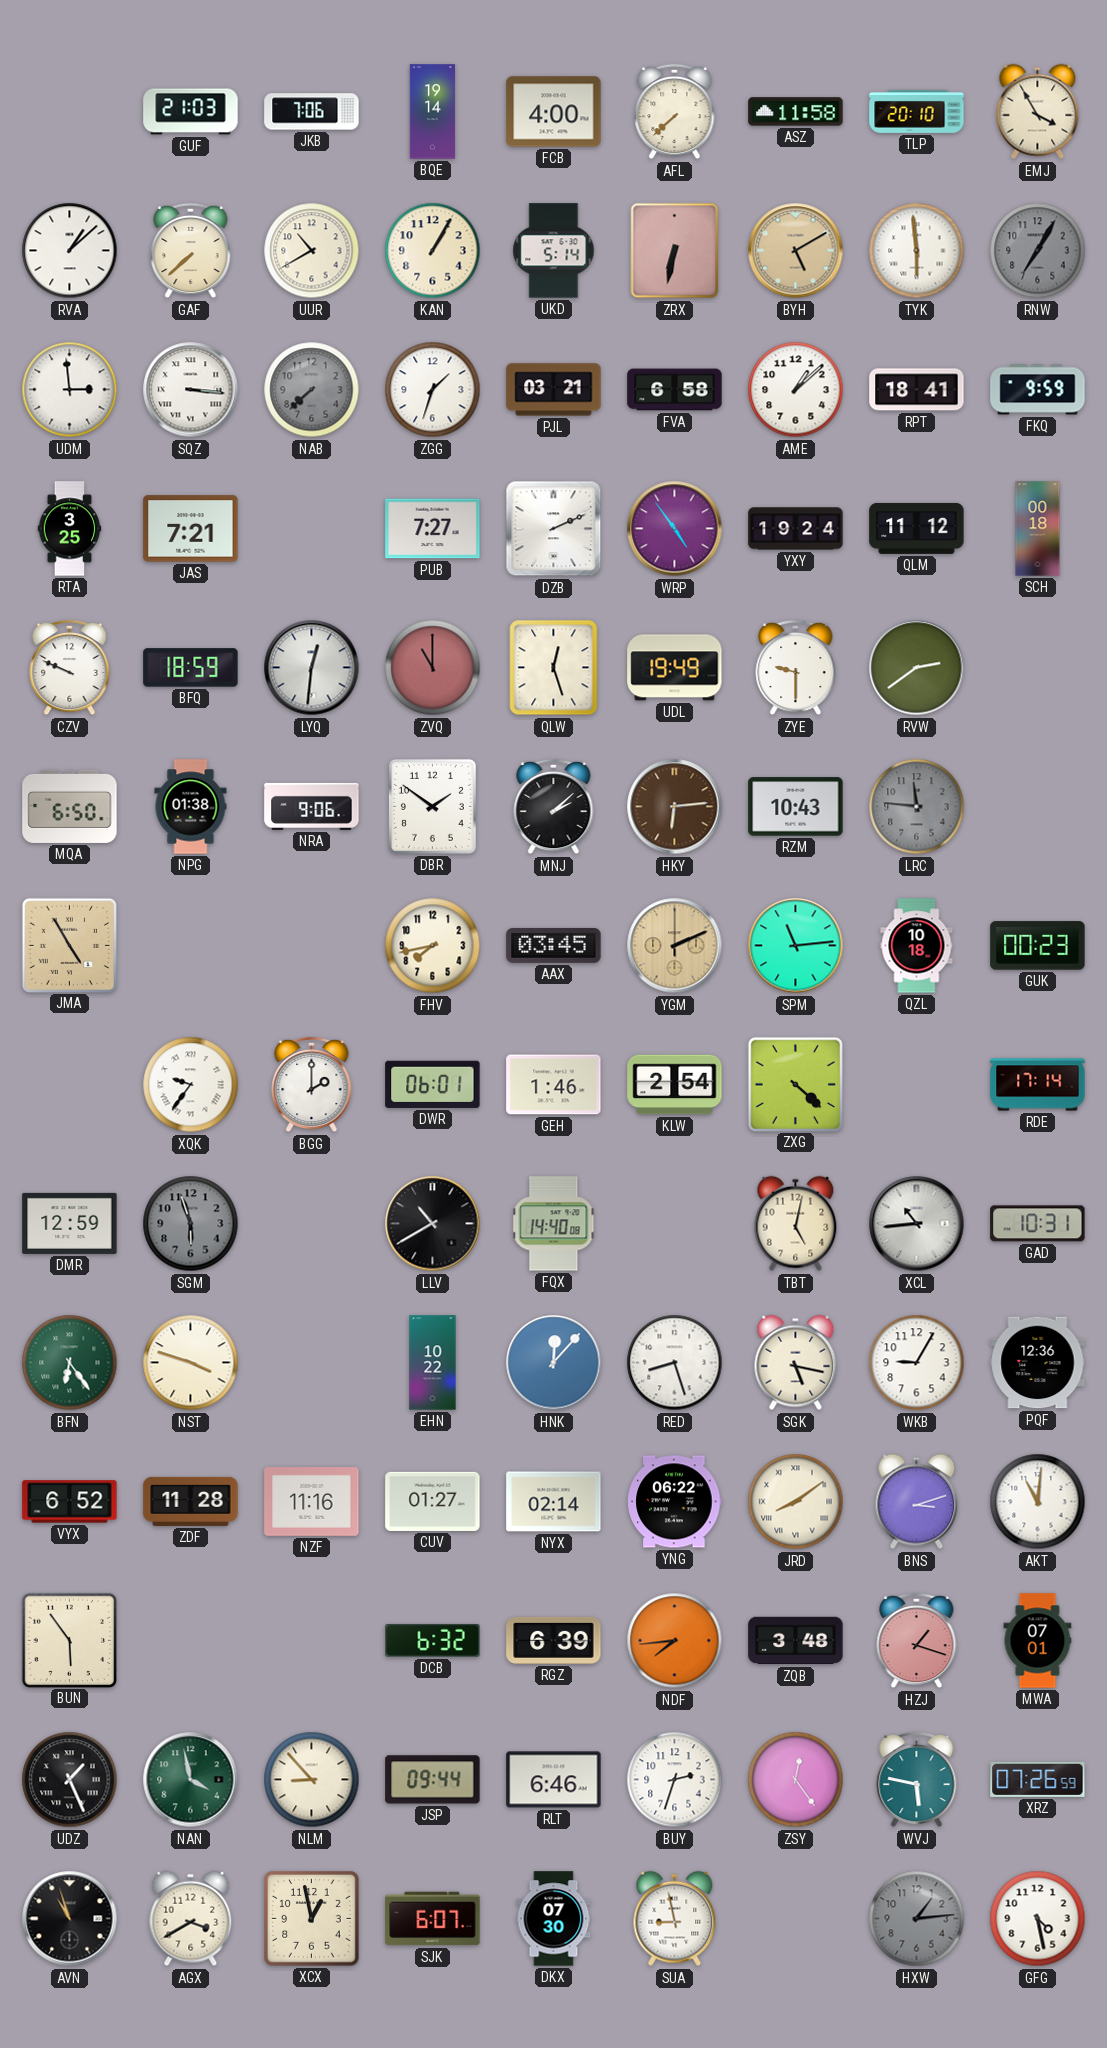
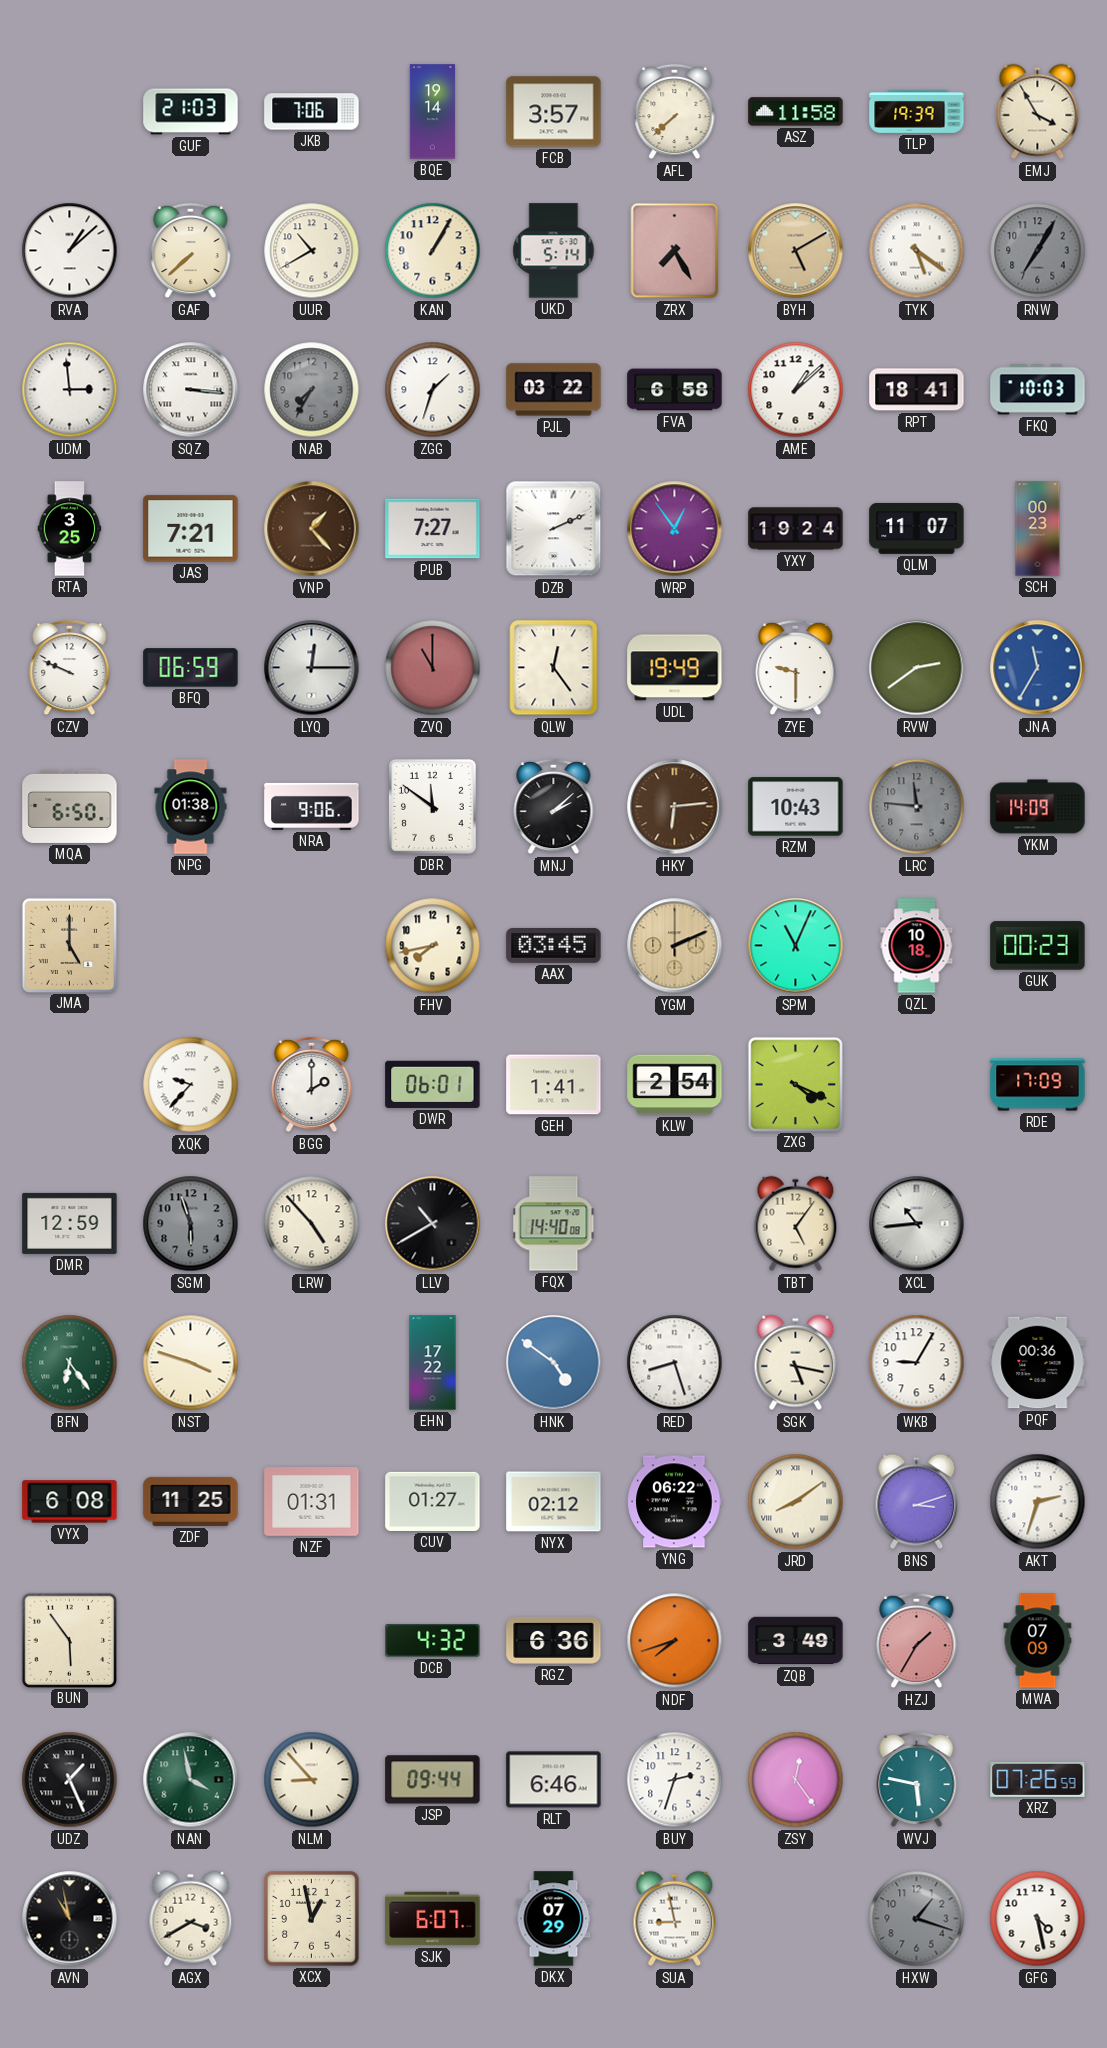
FCB: 4:00 -> 3:57 (554, 112)
TLP: 20:10 -> 19:39 (917, 111)
ZRX: 6:32 -> 7:25 (675, 251)
TYK: 5:59 -> 5:21 (917, 251)
NAB: 7:38 -> 7:35 (312, 390)
PJL: 03:21 -> 03:22 (554, 390)
FKQ: 9:59 -> 10:03 (1038, 390)
VNP: none -> 1:23 (312, 529)
WRP: 4:54 -> 12:54 (675, 529)
QLM: 11:12 -> 11:07 (917, 528)
SCH: 00:18 -> 00:23 (1038, 529)
BFQ: 18:59 -> 06:59 (191, 668)
LYQ: 12:31 -> 12:15 (312, 668)
QLW: 12:27 -> 12:24 (554, 668)
JNA: none -> 11:35 (1038, 668)
DBR: 1:51 -> 11:51 (432, 806)
YKM: none -> 14:09 (1038, 807)
JMA: 4:55 -> 5:00 (69, 945)
SPM: 11:14 -> 11:04 (796, 946)
XQK: 9:36 -> 9:37 (191, 1085)
GEH: 1:46 -> 1:41 (554, 1085)
ZXG: 4:22 -> 4:19 (795, 1084)
RDE: 17:14 -> 17:09 (1038, 1085)
LRW: none -> 4:53 (312, 1224)
TBT: 5:02 -> 5:06 (796, 1224)
GAD: 10:31 -> none (1038, 1224)
EHN: 10:22 -> 17:22 (433, 1363)
HNK: 12:07 -> 4:51 (554, 1363)
PQF: 12:36 -> 00:36 (1038, 1363)
VYX: 6:52 -> 6:08 (70, 1502)
ZDF: 11:28 -> 11:25 (191, 1501)
NZF: 11:16 -> 01:31 (312, 1502)
NYX: 02:14 -> 02:12 (554, 1502)
AKT: 11:01 -> 2:33 (1038, 1502)
DCB: 6:32 -> 4:32 (433, 1641)
RGZ: 6:39 -> 6:36 (554, 1640)
NDF: 7:44 -> 7:42 (675, 1641)
ZQB: 3:48 -> 3:49 (796, 1641)
HZJ: 1:18 -> 1:35 (917, 1641)
MWA: 07:01 -> 07:09 (1038, 1641)
AVN: 10:57 -> 10:58 (70, 1919)
DKX: 07:30 -> 07:29 (554, 1919)
HXW: 1:14 -> 1:18 (917, 1919)
